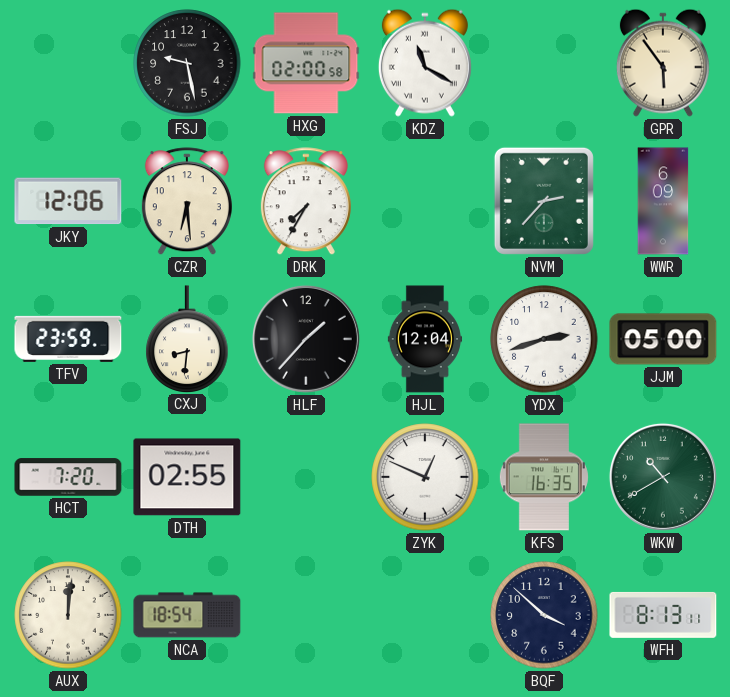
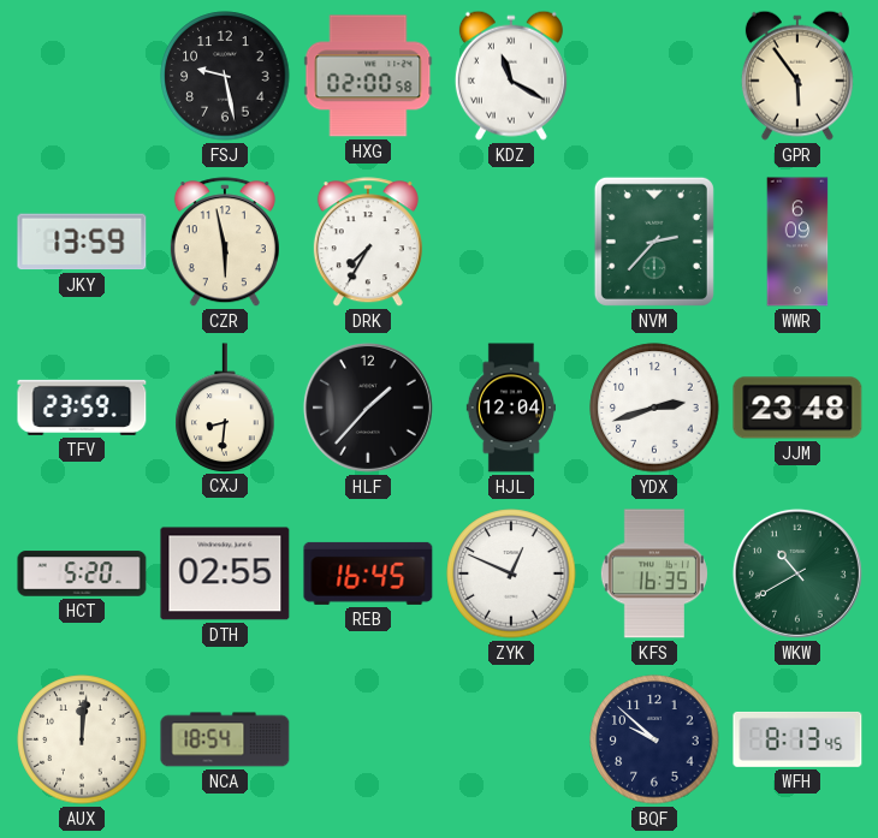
JKY: 12:06 -> 13:59 (82, 242)
CZR: 6:29 -> 5:58 (225, 243)
JJM: 05:00 -> 23:48 (797, 408)
HCT: 7:20 -> 5:20 (82, 573)
REB: none -> 16:45 (368, 573)
BQF: 3:52 -> 9:52 (654, 739)
WFH: 8:13:11 -> 8:13:45 (797, 739)
